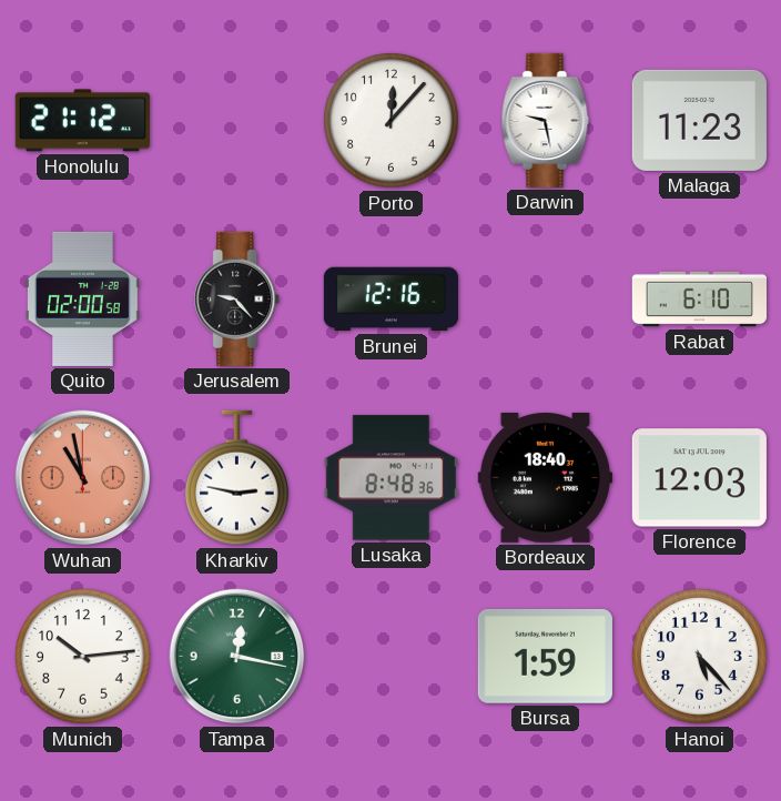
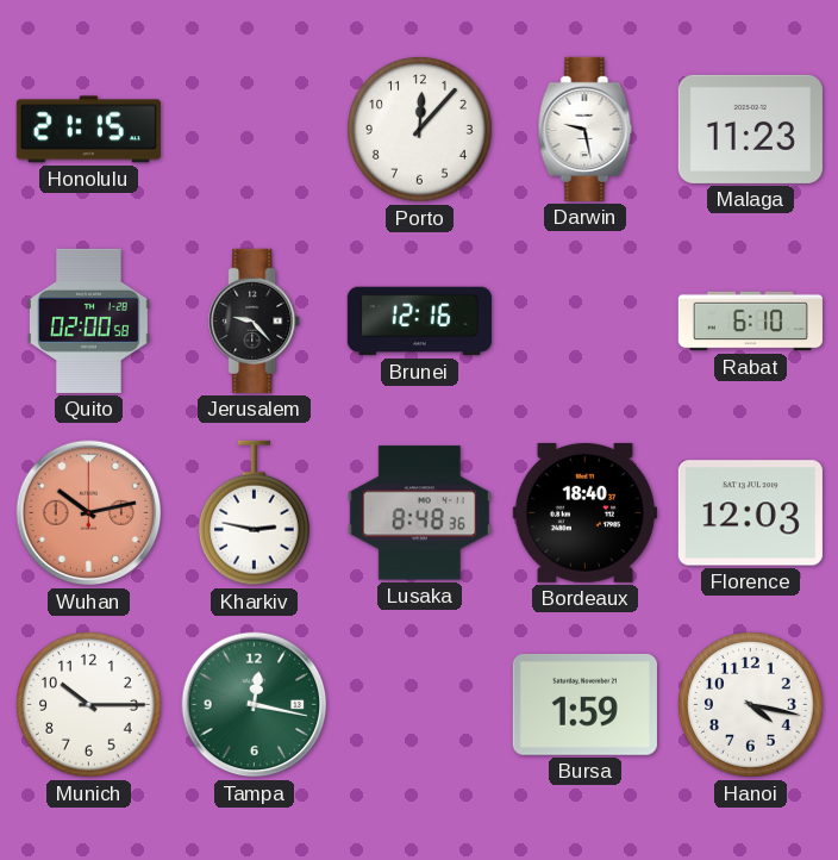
Honolulu: 21:12 -> 21:15 (88, 130)
Wuhan: 10:58 -> 10:13 (89, 513)
Munich: 10:14 -> 10:15 (89, 705)
Hanoi: 5:23 -> 4:17 (751, 705)
